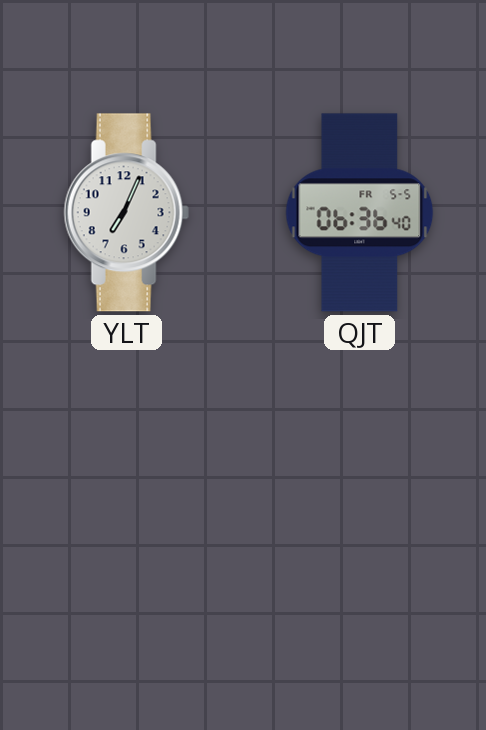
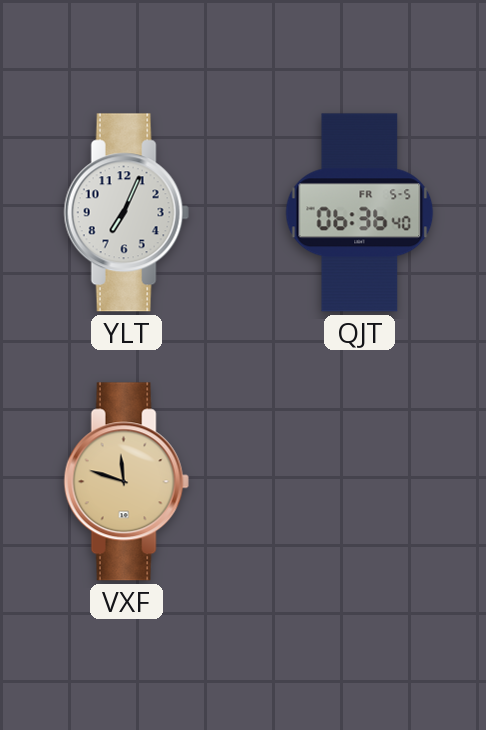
VXF: none -> 11:48 (126, 482)
